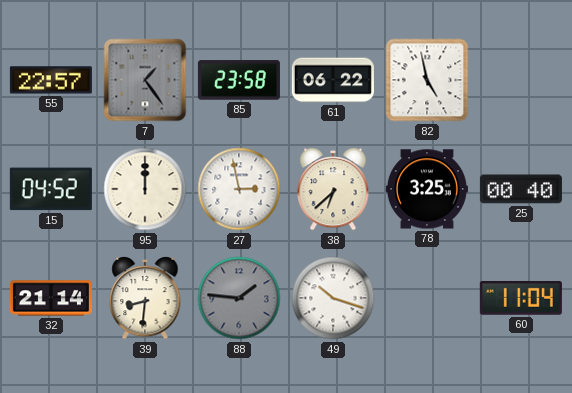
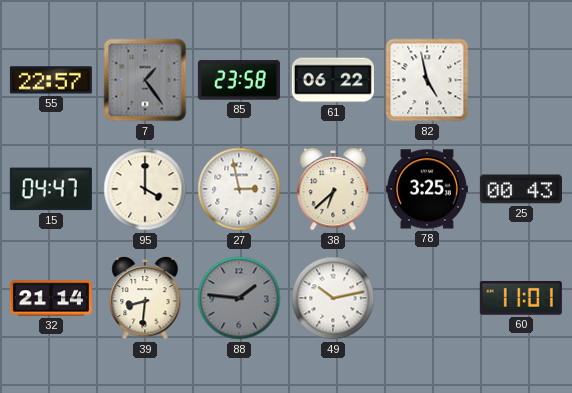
15: 04:52 -> 04:47 (51, 189)
95: 12:00 -> 4:00 (145, 189)
25: 00:40 -> 00:43 (521, 189)
49: 10:18 -> 10:13 (333, 298)
60: 11:04 -> 11:01 (521, 298)
